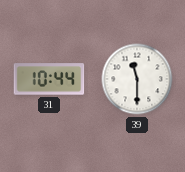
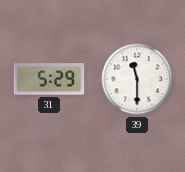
31: 10:44 -> 5:29 (49, 79)
